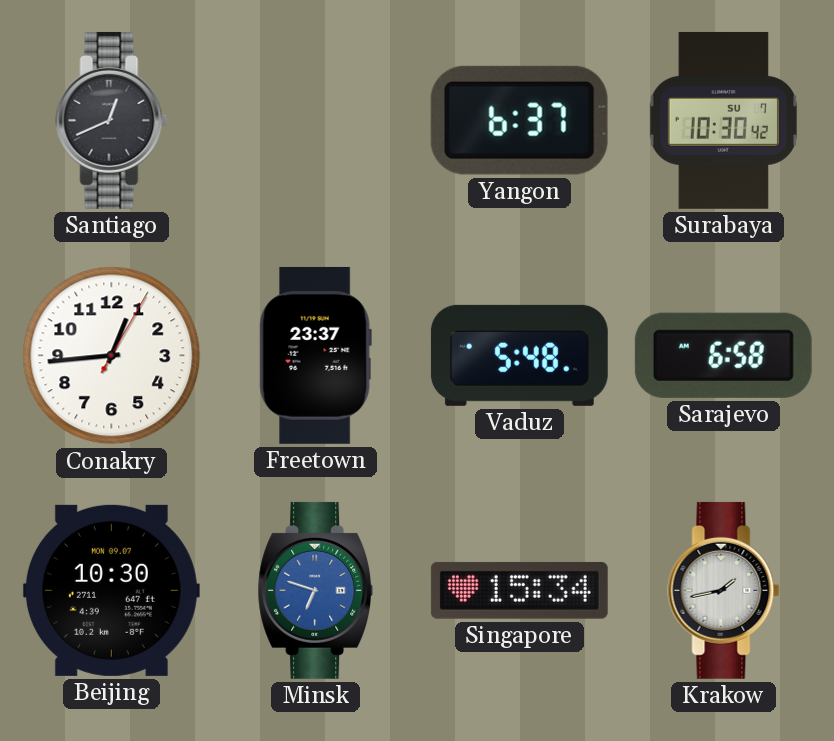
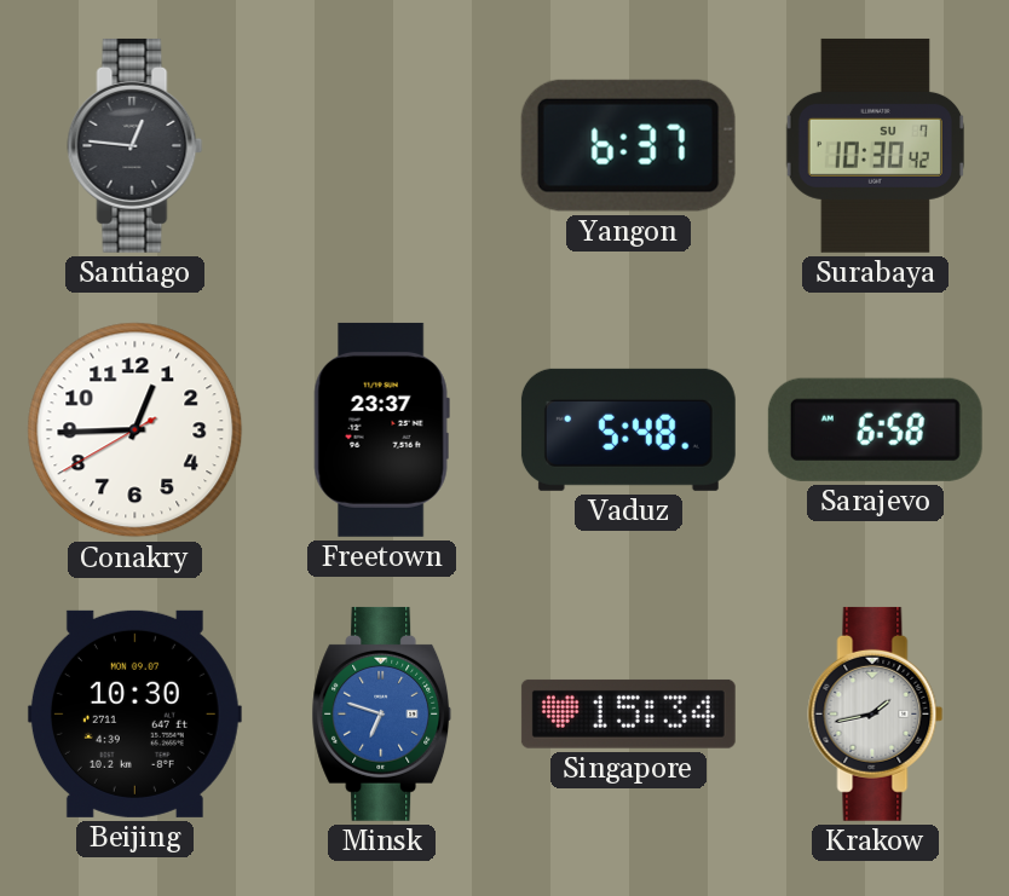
Santiago: 12:41 -> 12:46 (136, 145)
Conakry: 12:44:05 -> 12:44:40 (136, 430)
